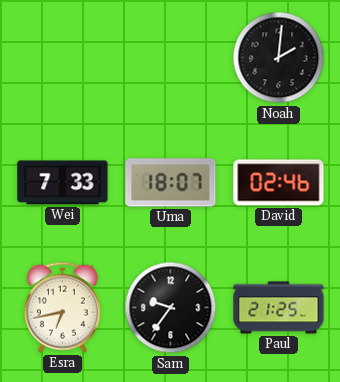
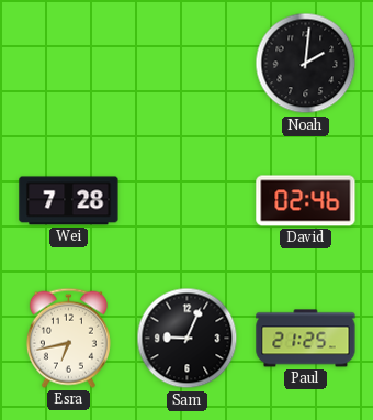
Wei: 7:33 -> 7:28 (69, 201)
Uma: 18:07 -> none (171, 183)
Sam: 9:36 -> 9:04 (188, 339)
